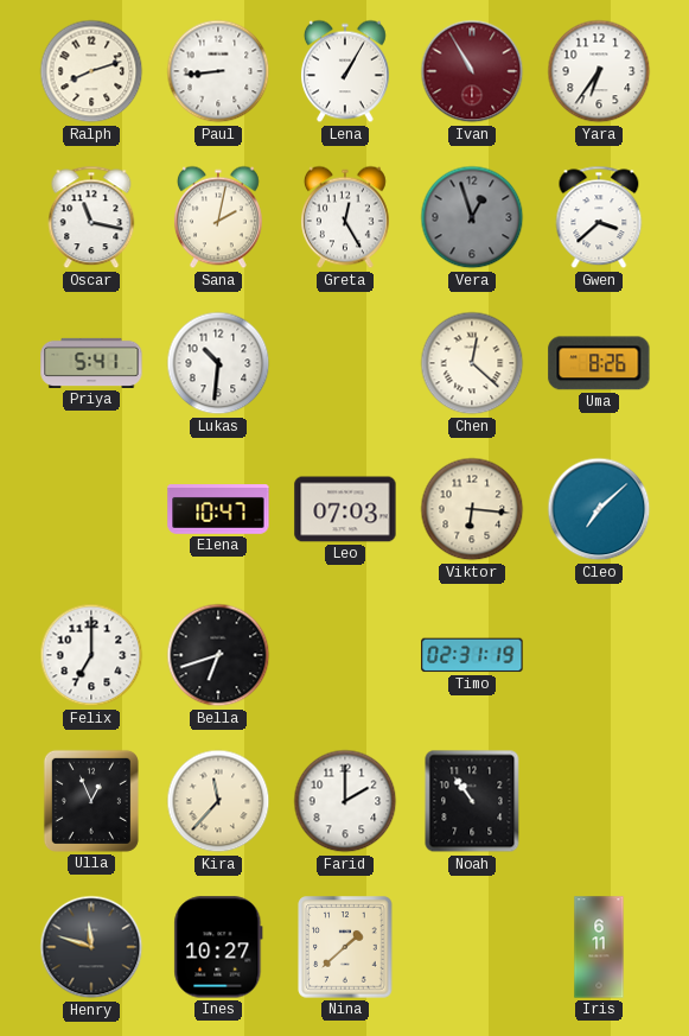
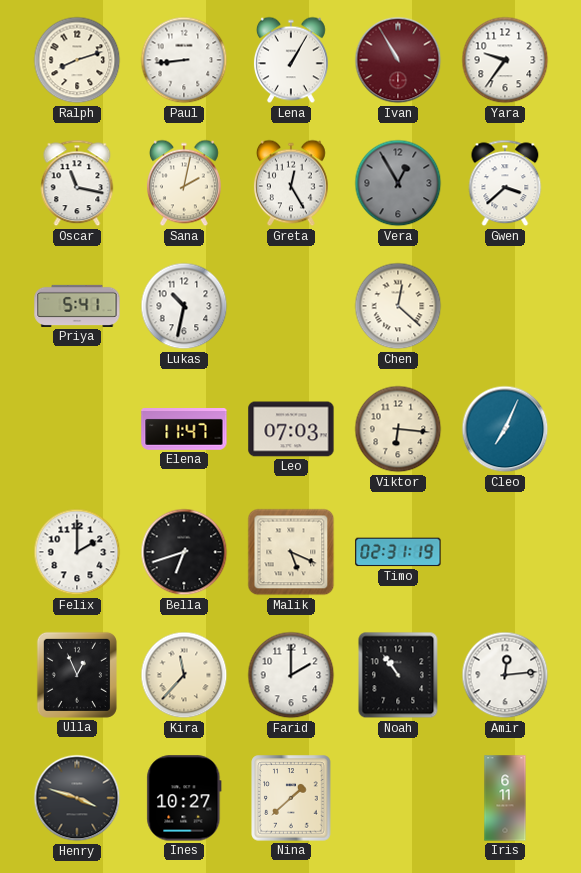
Yara: 6:36 -> 9:36 (505, 60)
Vera: 12:57 -> 12:55 (398, 183)
Lukas: 10:31 -> 10:32 (184, 306)
Uma: 8:26 -> none (599, 363)
Elena: 10:47 -> 11:47 (184, 430)
Cleo: 7:08 -> 7:04 (505, 429)
Felix: 7:00 -> 2:00 (77, 552)
Malik: none -> 5:19 (291, 552)
Amir: none -> 12:14 (505, 675)
Henry: 11:48 -> 3:48 (77, 798)
